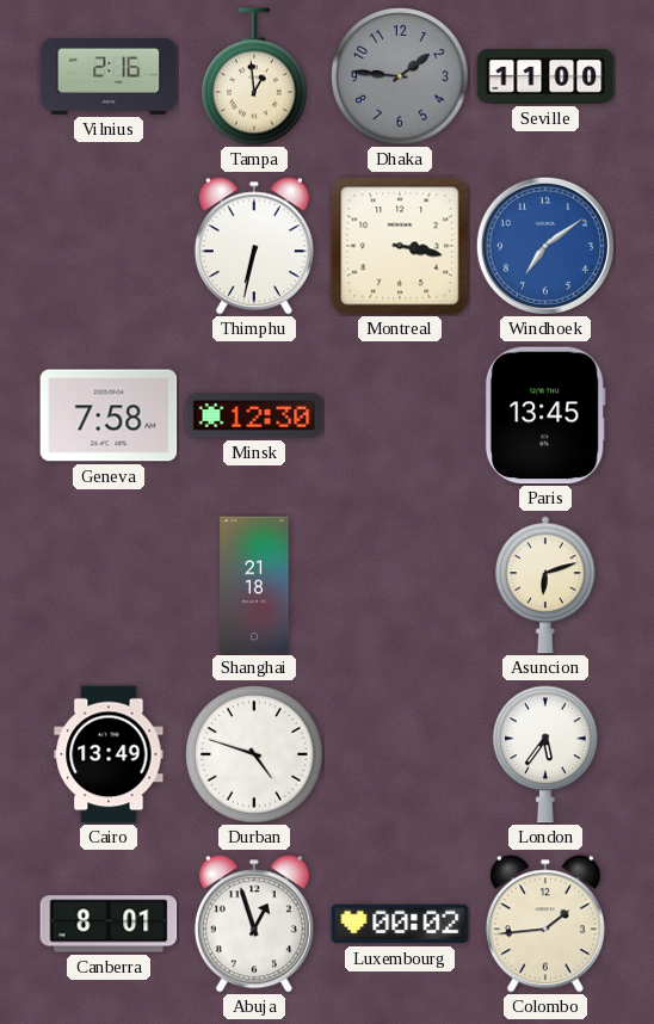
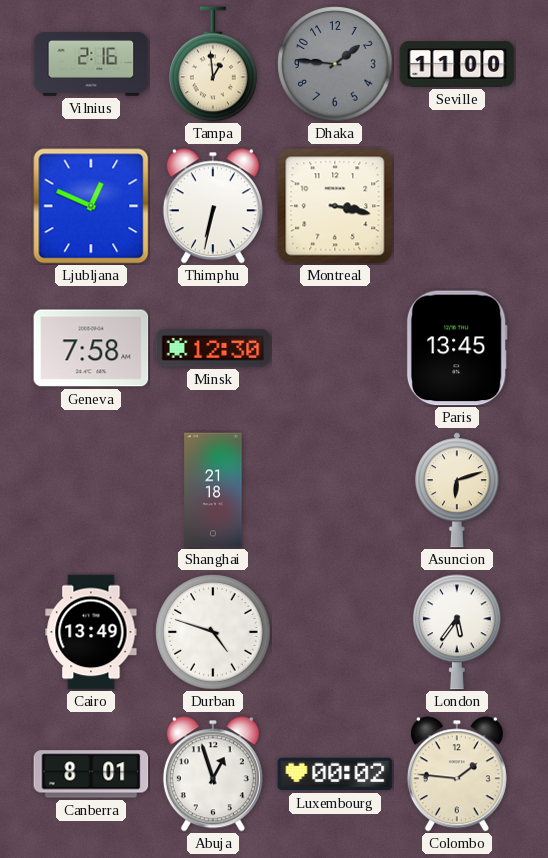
Ljubljana: none -> 12:49 (91, 206)
Windhoek: 7:09 -> none (545, 246)
Colombo: 1:44 -> 1:46 (457, 774)
